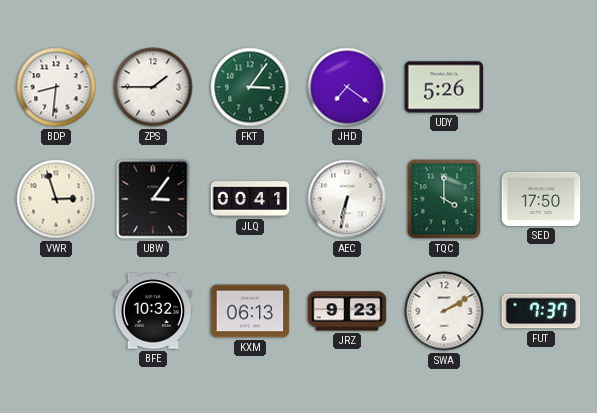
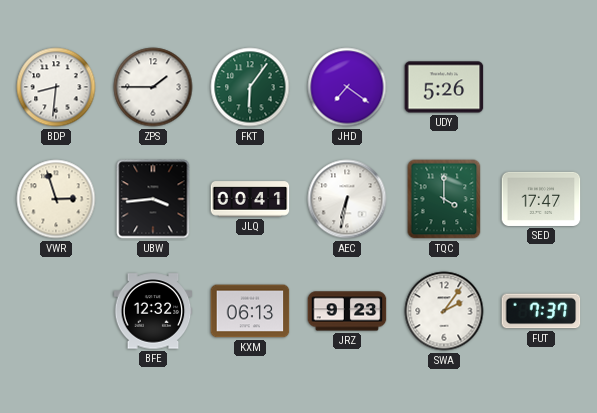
FKT: 3:06 -> 6:06 (250, 87)
UBW: 3:06 -> 3:44 (153, 199)
SED: 17:50 -> 17:47 (541, 199)
BFE: 10:32 -> 12:32 (153, 311)
SWA: 2:10 -> 2:06 (444, 311)
